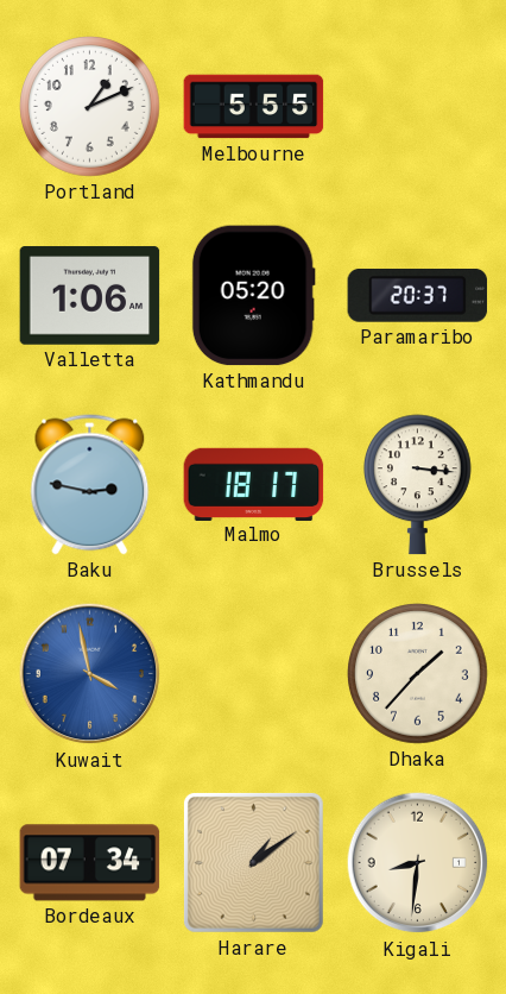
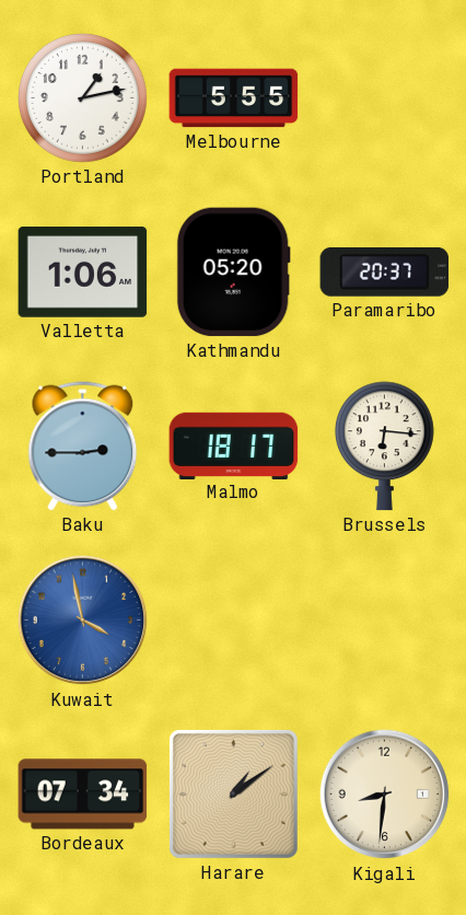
Portland: 1:11 -> 1:13 (83, 99)
Baku: 2:47 -> 2:45 (83, 447)
Brussels: 3:16 -> 6:16 (384, 447)
Dhaka: 1:37 -> none (418, 674)
